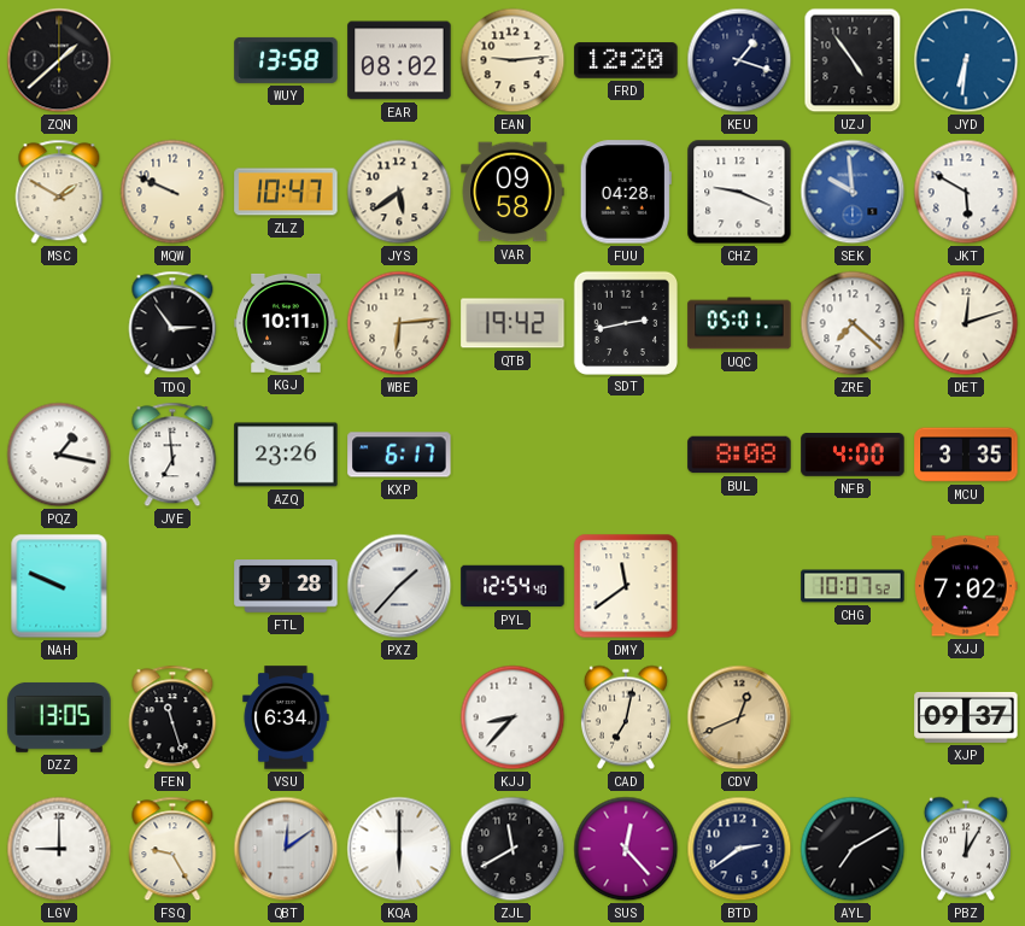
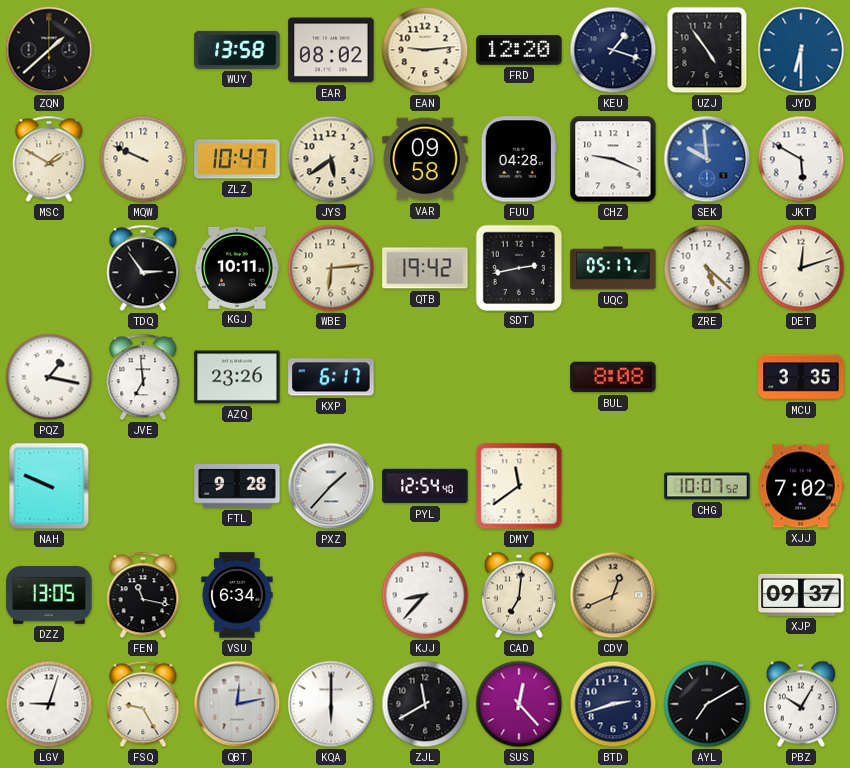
JYD: 6:31 -> 6:30 (801, 50)
UQC: 05:01 -> 05:17 (613, 268)
ZRE: 7:22 -> 5:22 (707, 268)
NFB: 4:00 -> none (853, 455)
FEN: 11:27 -> 11:17 (143, 595)
CAD: 7:02 -> 7:01 (519, 595)
LGV: 9:00 -> 9:03 (49, 704)
QBT: 12:09 -> 12:13 (237, 704)
BTD: 2:39 -> 2:42 (613, 704)
PBZ: 12:05 -> 10:05 (801, 704)
